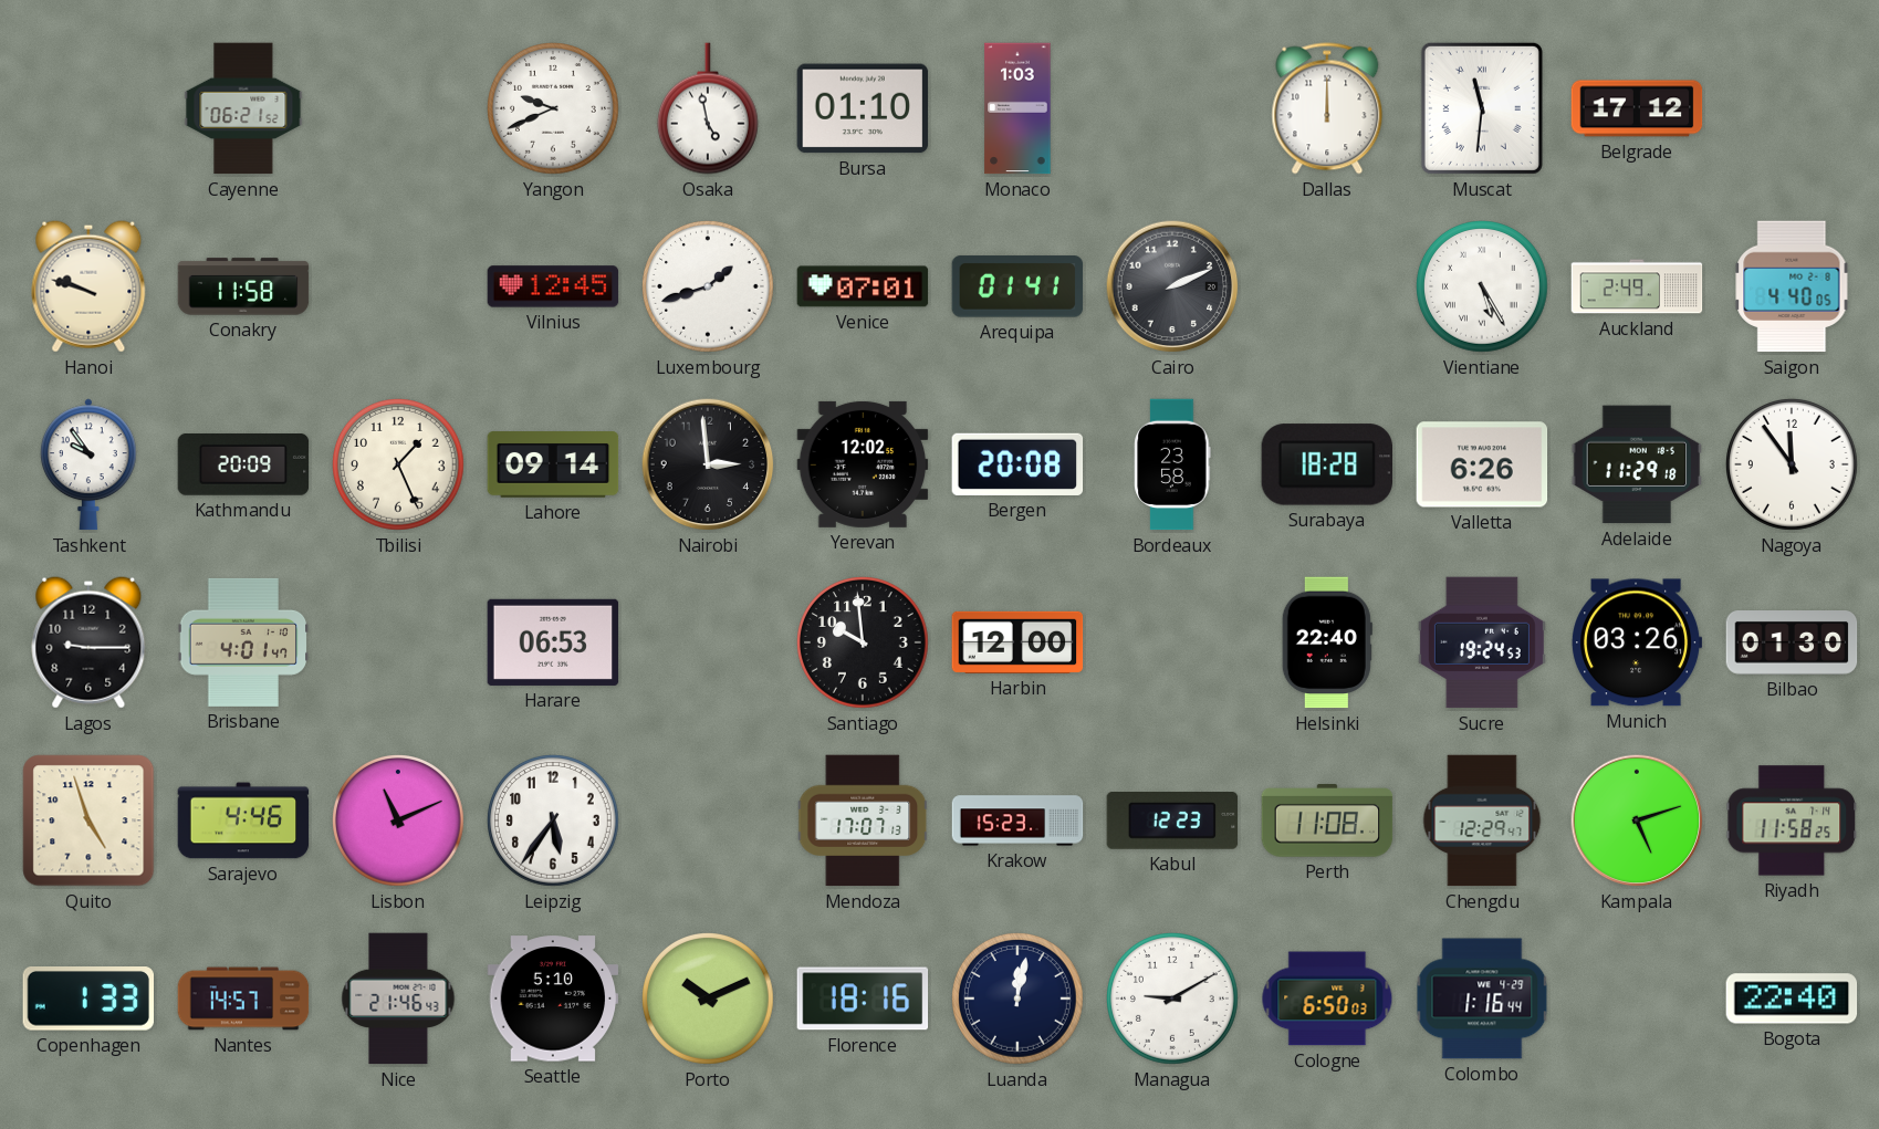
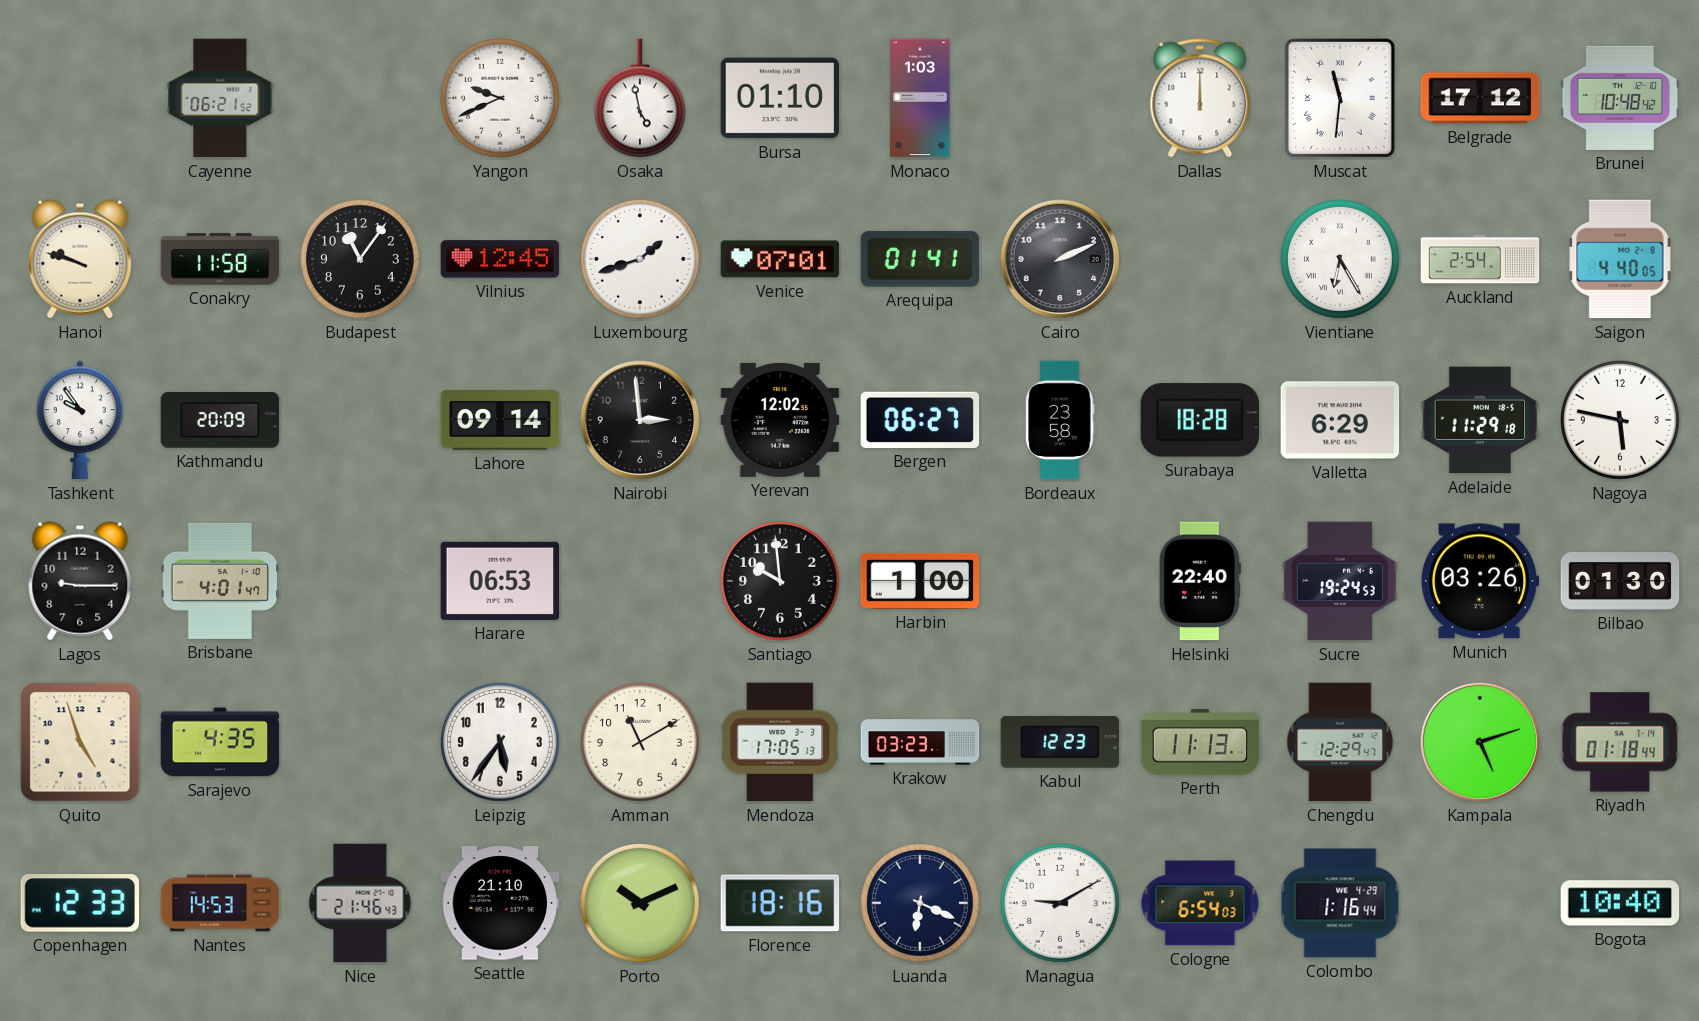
Brunei: none -> 10:48 (1620, 98)
Budapest: none -> 11:06 (361, 260)
Vientiane: 5:25 -> 6:25 (1341, 260)
Auckland: 2:49 -> 2:54 (1480, 259)
Tbilisi: 1:26 -> none (399, 466)
Bergen: 20:08 -> 06:27 (920, 420)
Valletta: 6:26 -> 6:29 (1340, 420)
Nagoya: 11:54 -> 5:47 (1621, 421)
Harbin: 12:00 -> 1:00 (920, 581)
Sarajevo: 4:46 -> 4:35 (220, 742)
Lisbon: 11:11 -> none (399, 822)
Amman: none -> 11:10 (641, 743)
Mendoza: 17:07 -> 17:05 (780, 742)
Krakow: 15:23 -> 03:23 (920, 742)
Perth: 11:08 -> 11:13 (1200, 742)
Riyadh: 11:58 -> 01:18 (1620, 742)
Copenhagen: 1:33 -> 12:33 (79, 904)
Nantes: 14:57 -> 14:53 (220, 903)
Seattle: 5:10 -> 21:10 (500, 903)
Luanda: 12:02 -> 6:19 (921, 904)
Cologne: 6:50 -> 6:54 (1200, 903)
Bogota: 22:40 -> 10:40 (1620, 903)
